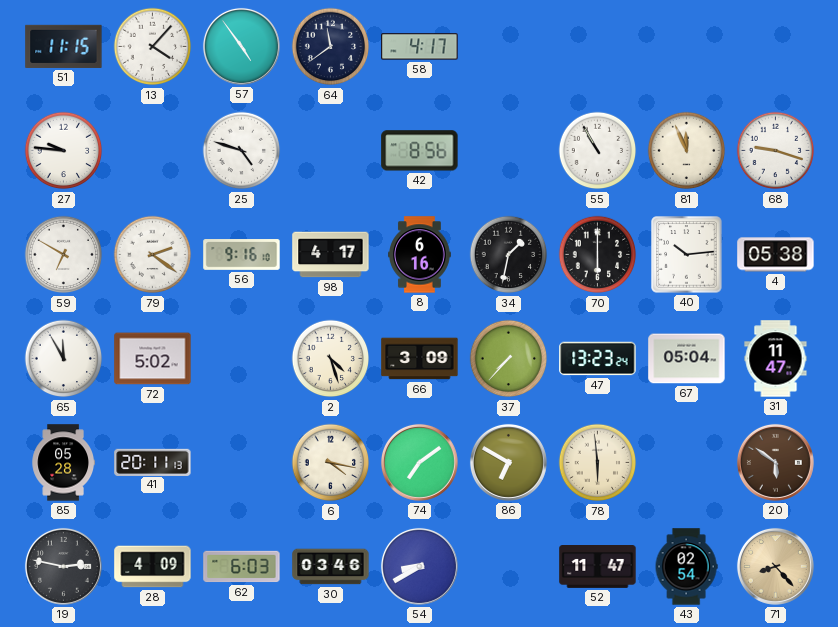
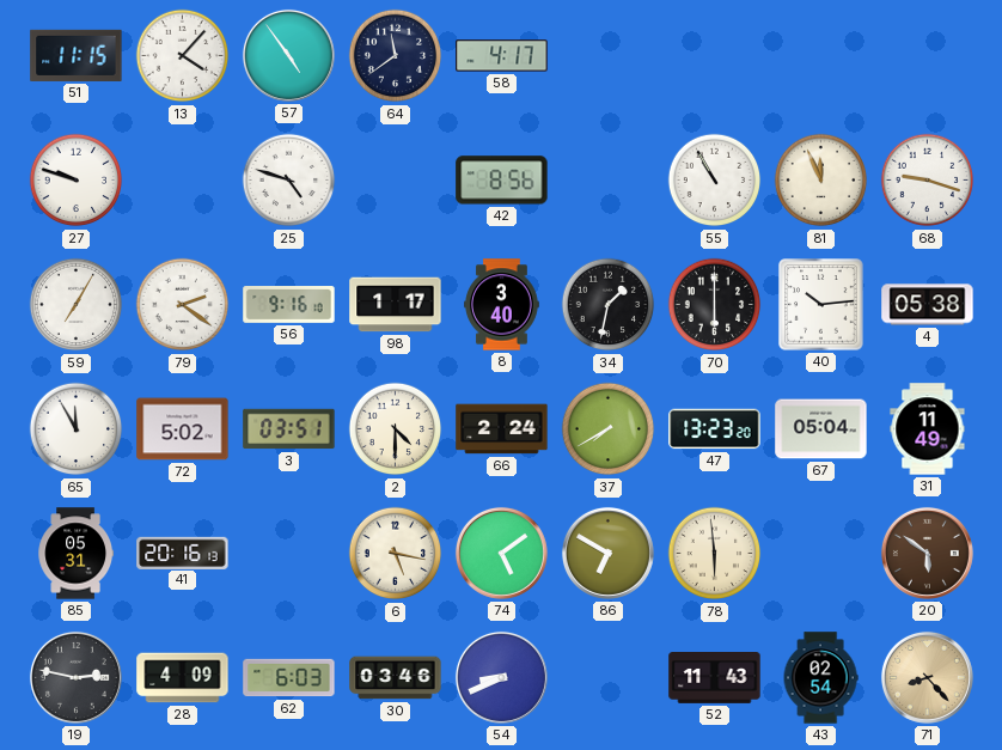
27: 9:46 -> 9:48 (77, 181)
59: 6:50 -> 7:05 (77, 305)
98: 4:17 -> 1:17 (396, 305)
8: 6:16 -> 3:40 (502, 305)
3: none -> 03:51 (289, 429)
2: 4:27 -> 4:30 (396, 429)
66: 3:09 -> 2:24 (502, 429)
37: 7:37 -> 7:40 (609, 429)
47: 13:23:24 -> 13:23:20 (715, 429)
31: 11:47 -> 11:49 (928, 429)
85: 05:28 -> 05:31 (75, 554)
41: 20:11 -> 20:16 (183, 553)
6: 4:17 -> 5:17 (396, 554)
74: 7:09 -> 5:09 (501, 553)
54: 8:40 -> 8:41 (501, 677)
52: 11:47 -> 11:43 (715, 678)
